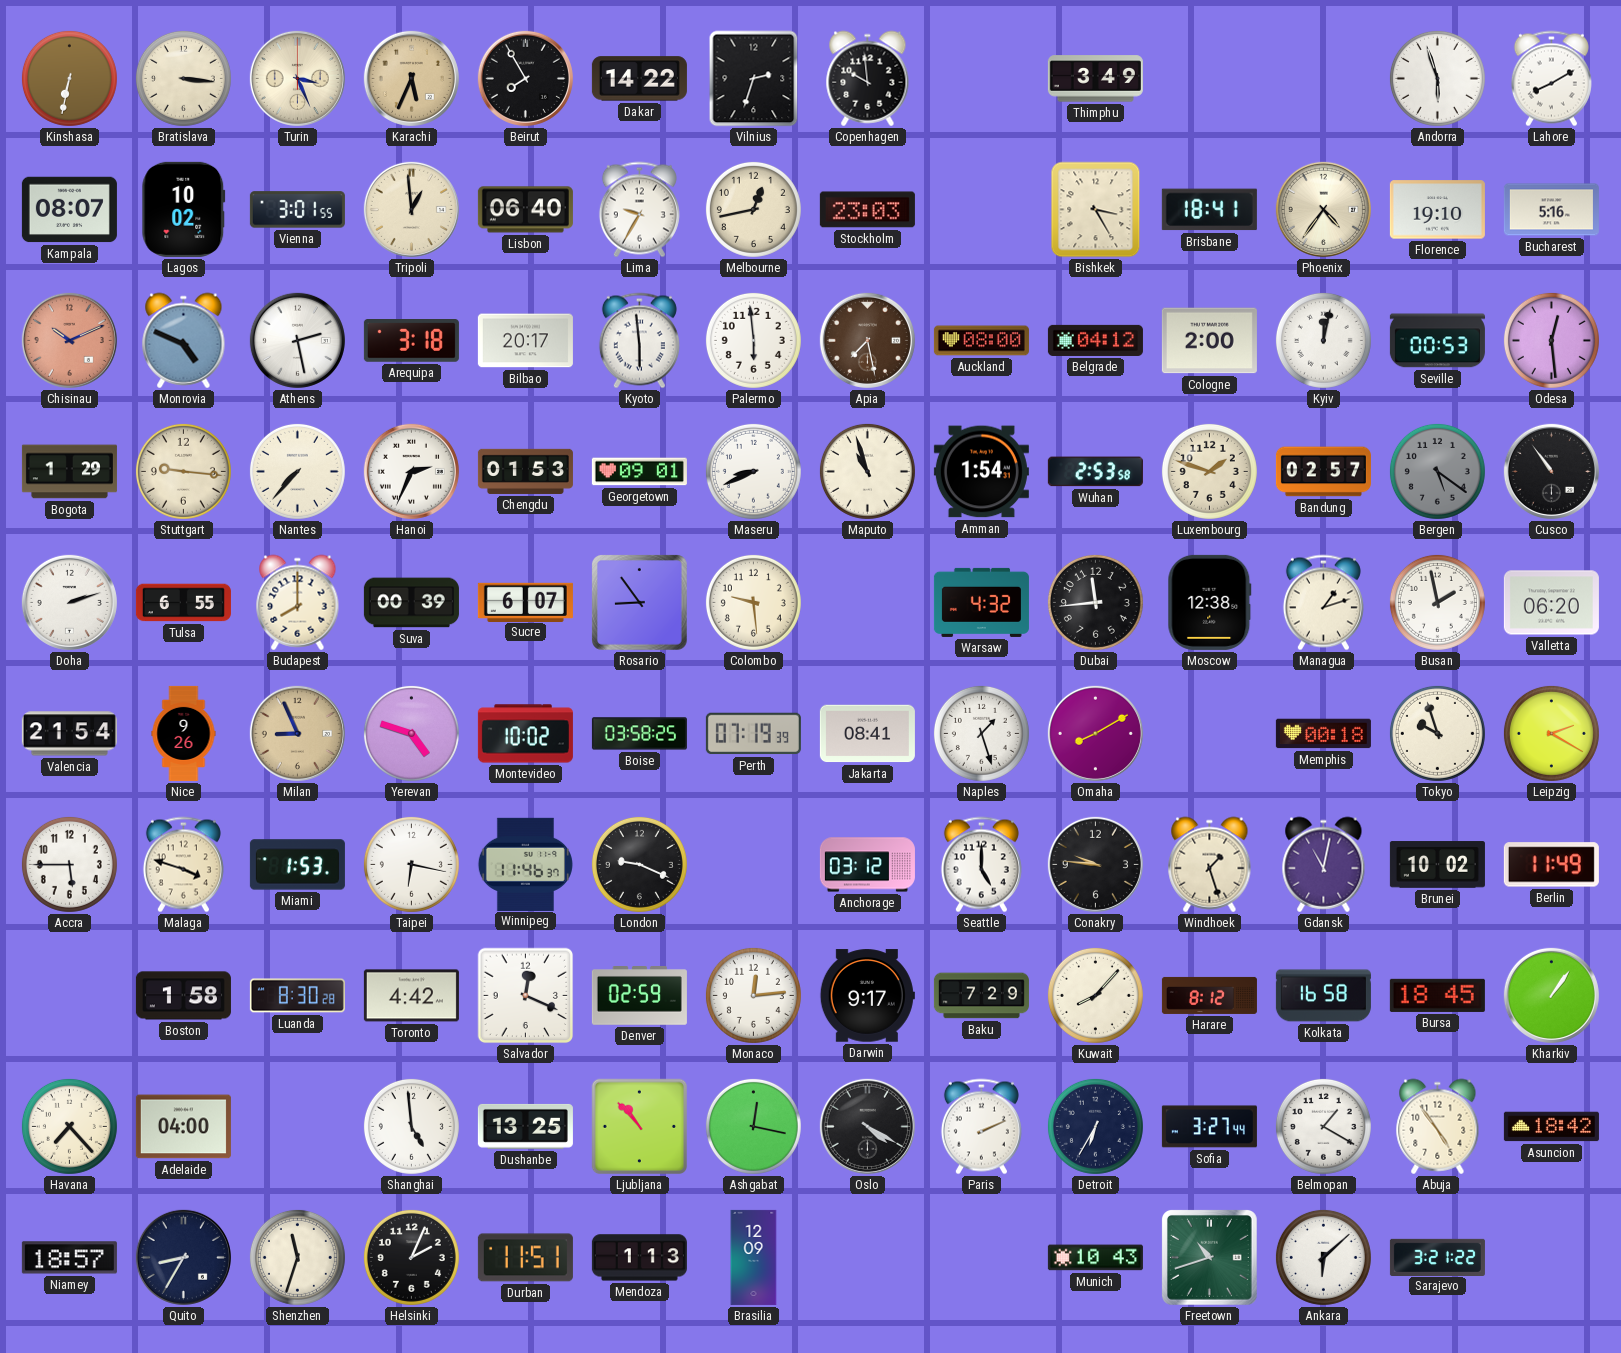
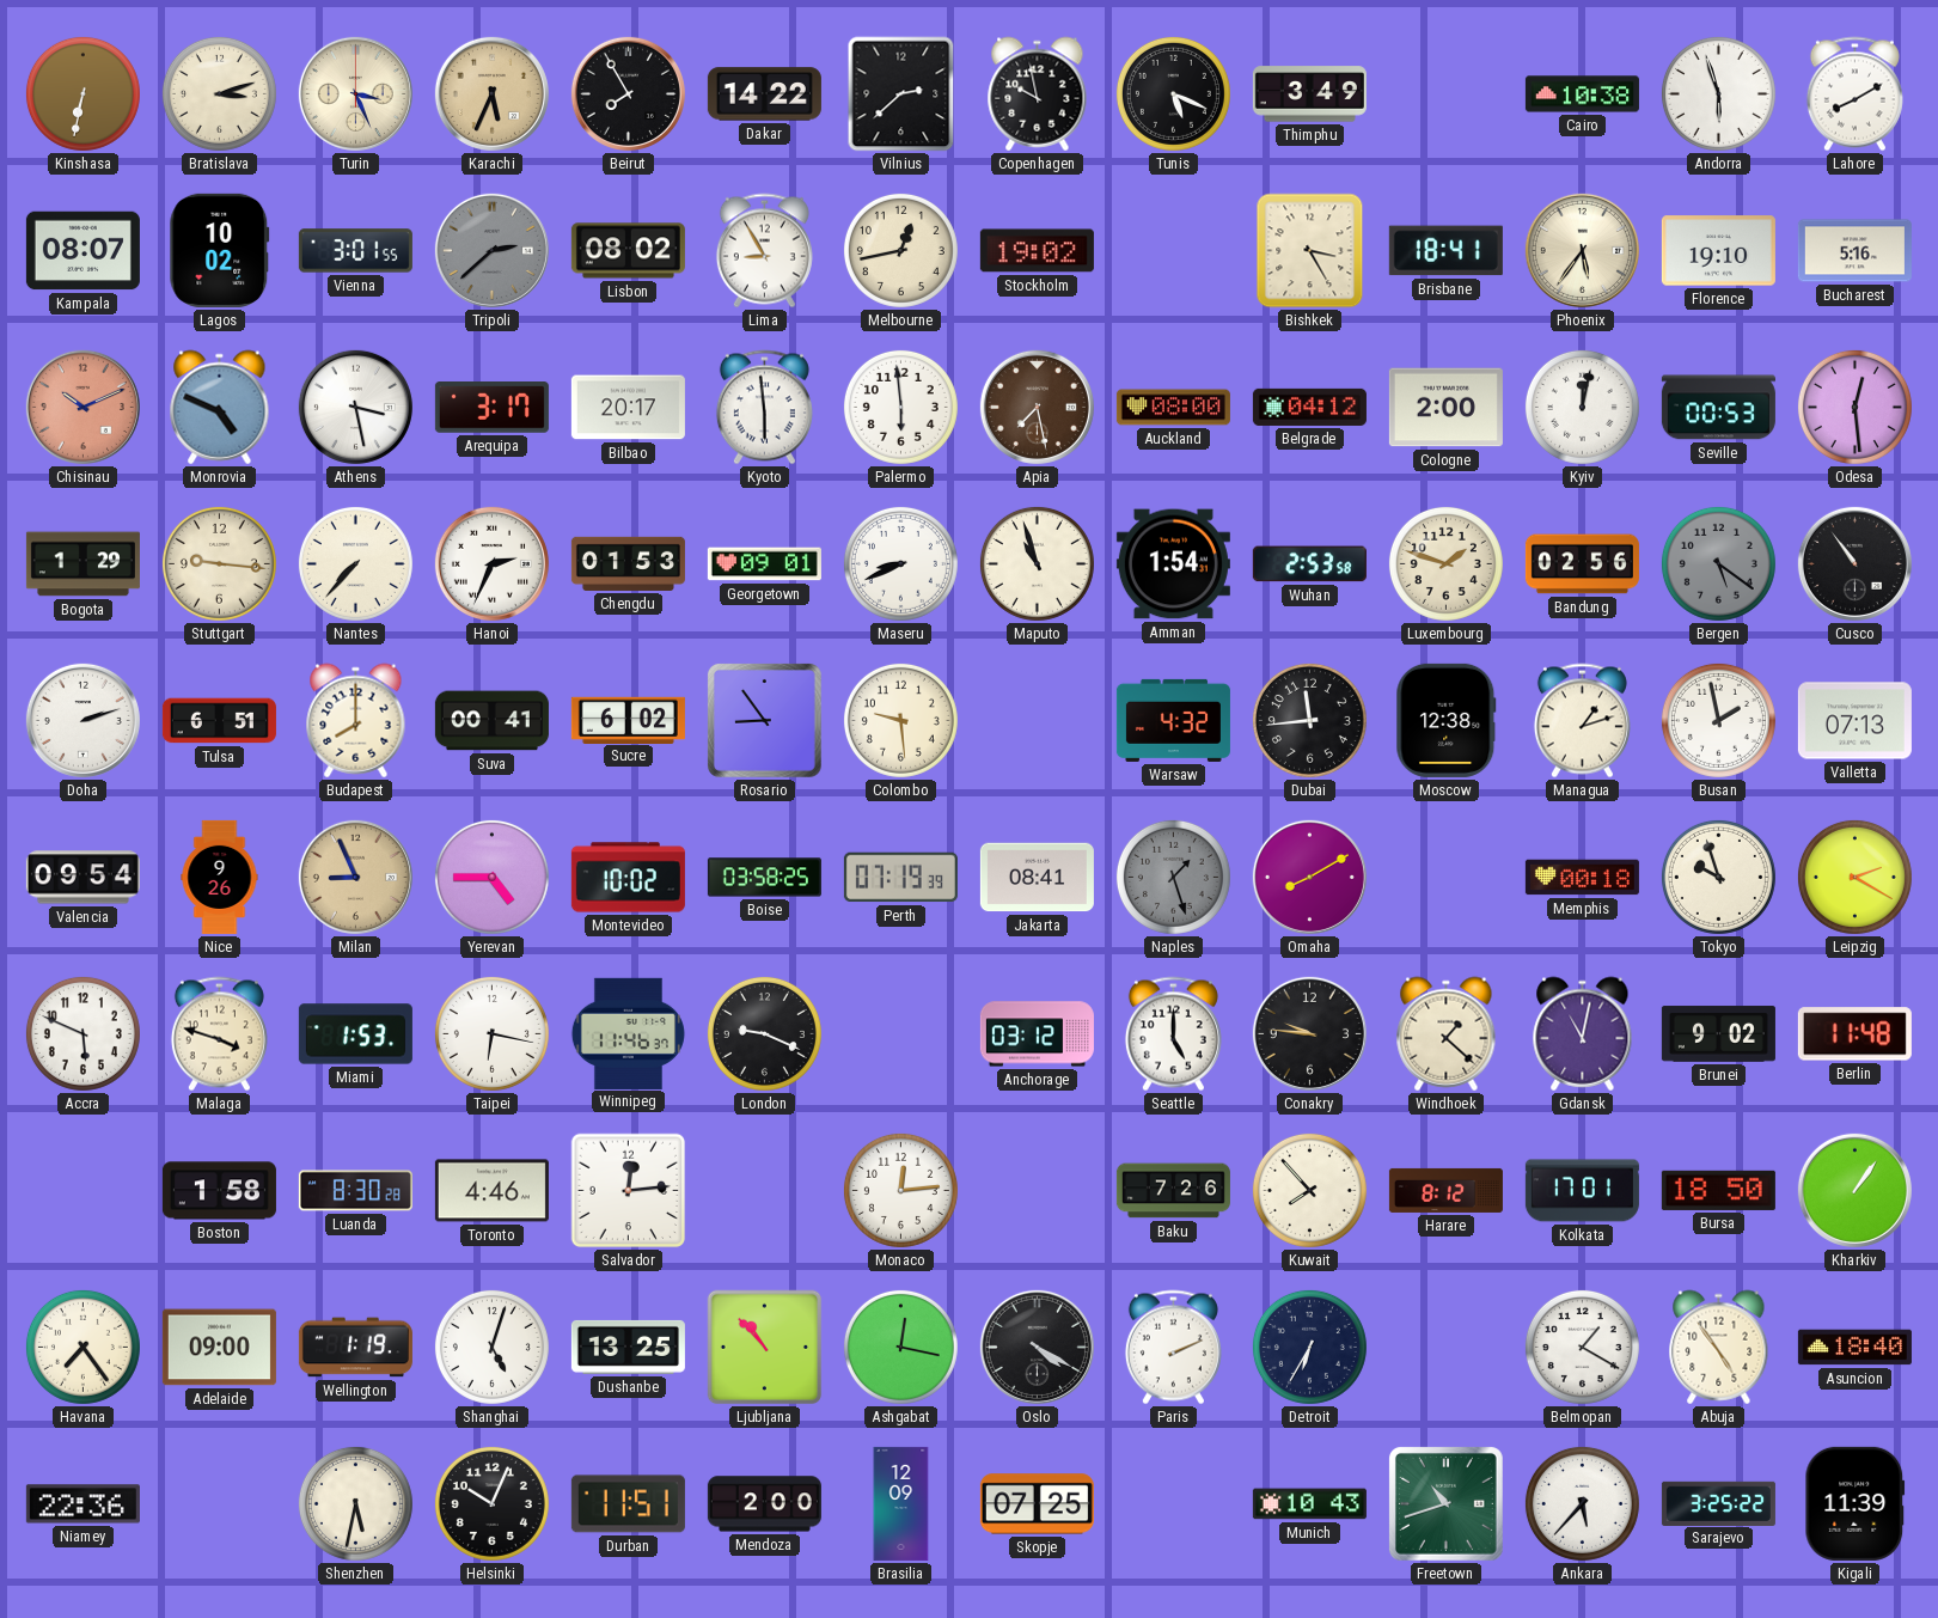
Bratislava: 3:16 -> 3:12 (219, 93)
Vilnius: 2:33 -> 2:38 (901, 94)
Copenhagen: 9:59 -> 9:58 (1038, 94)
Tunis: none -> 5:19 (1173, 93)
Cairo: none -> 10:38 (1582, 94)
Tripoli: 12:59 -> 2:38 (491, 250)
Tripoli dial: cream -> grey (491, 250)
Lisbon: 06:40 -> 08:02 (628, 251)
Lima: 9:35 -> 8:55 (764, 251)
Stockholm: 23:03 -> 19:02 (1037, 251)
Phoenix: 4:36 -> 5:36 (1582, 250)
Athens: 2:28 -> 3:28 (355, 407)
Arequipa: 3:18 -> 3:17 (491, 408)
Bandung: 02:57 -> 02:56 (1582, 564)
Tulsa: 6:55 -> 6:51 (219, 721)
Suva: 00:39 -> 00:41 (491, 721)
Sucre: 6:07 -> 6:02 (628, 720)
Valletta: 06:20 -> 07:13 (1854, 721)
Valencia: 21:54 -> 09:54 (82, 878)
Yerevan: 4:48 -> 4:45 (491, 877)
Naples dial: white -> grey (1173, 877)
Accra: 5:45 -> 5:49 (82, 1033)
Windhoek: 1:27 -> 1:22 (1447, 1034)
Brunei: 10:02 -> 9:02 (1718, 1034)
Berlin: 11:49 -> 11:48 (1854, 1034)
Toronto: 4:42 -> 4:46 (491, 1191)
Salvador: 12:19 -> 12:14 (629, 1191)
Denver: 02:59 -> none (639, 996)
Darwin: 9:17 -> none (867, 996)
Baku: 7:29 -> 7:26 (1173, 1191)
Kuwait: 8:07 -> 7:53 (1309, 1190)
Kolkata: 16:58 -> 17:01 (1582, 1191)
Bursa: 18:45 -> 18:50 (1718, 1190)
Havana: 7:23 -> 7:24 (82, 1347)
Adelaide: 04:00 -> 09:00 (219, 1348)
Wellington: none -> 1:19 (355, 1348)
Shanghai: 4:59 -> 5:03 (491, 1347)
Sofia: 3:27 -> none (1209, 1127)
Asuncion: 18:42 -> 18:40 (1854, 1348)
Niamey: 18:57 -> 22:36 (82, 1504)
Quito: 8:35 -> none (183, 1257)
Shenzhen: 11:33 -> 5:32 (355, 1503)
Helsinki: 2:04 -> 10:04 (491, 1503)
Mendoza: 1:13 -> 2:00 (764, 1504)
Skopje: none -> 07:25 (1037, 1504)
Ankara: 6:08 -> 5:37 (1582, 1503)
Sarajevo: 3:21 -> 3:25 (1718, 1503)
Kigali: none -> 11:39 (1856, 1503)
